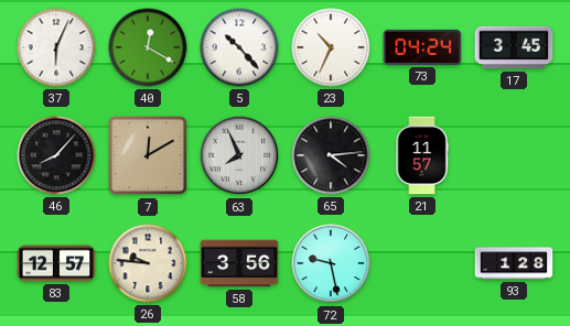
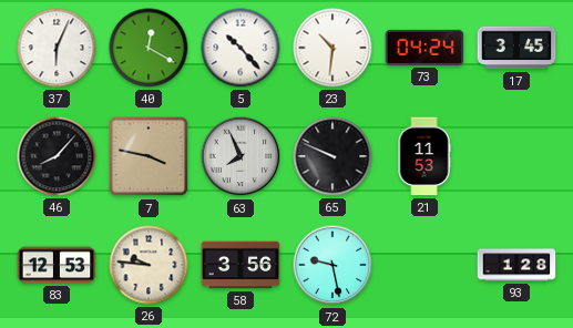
23: 10:34 -> 10:31 (332, 48)
7: 12:10 -> 3:47 (149, 156)
65: 4:14 -> 9:49 (332, 156)
21: 11:57 -> 11:53 (424, 156)
83: 12:57 -> 12:53 (57, 265)
